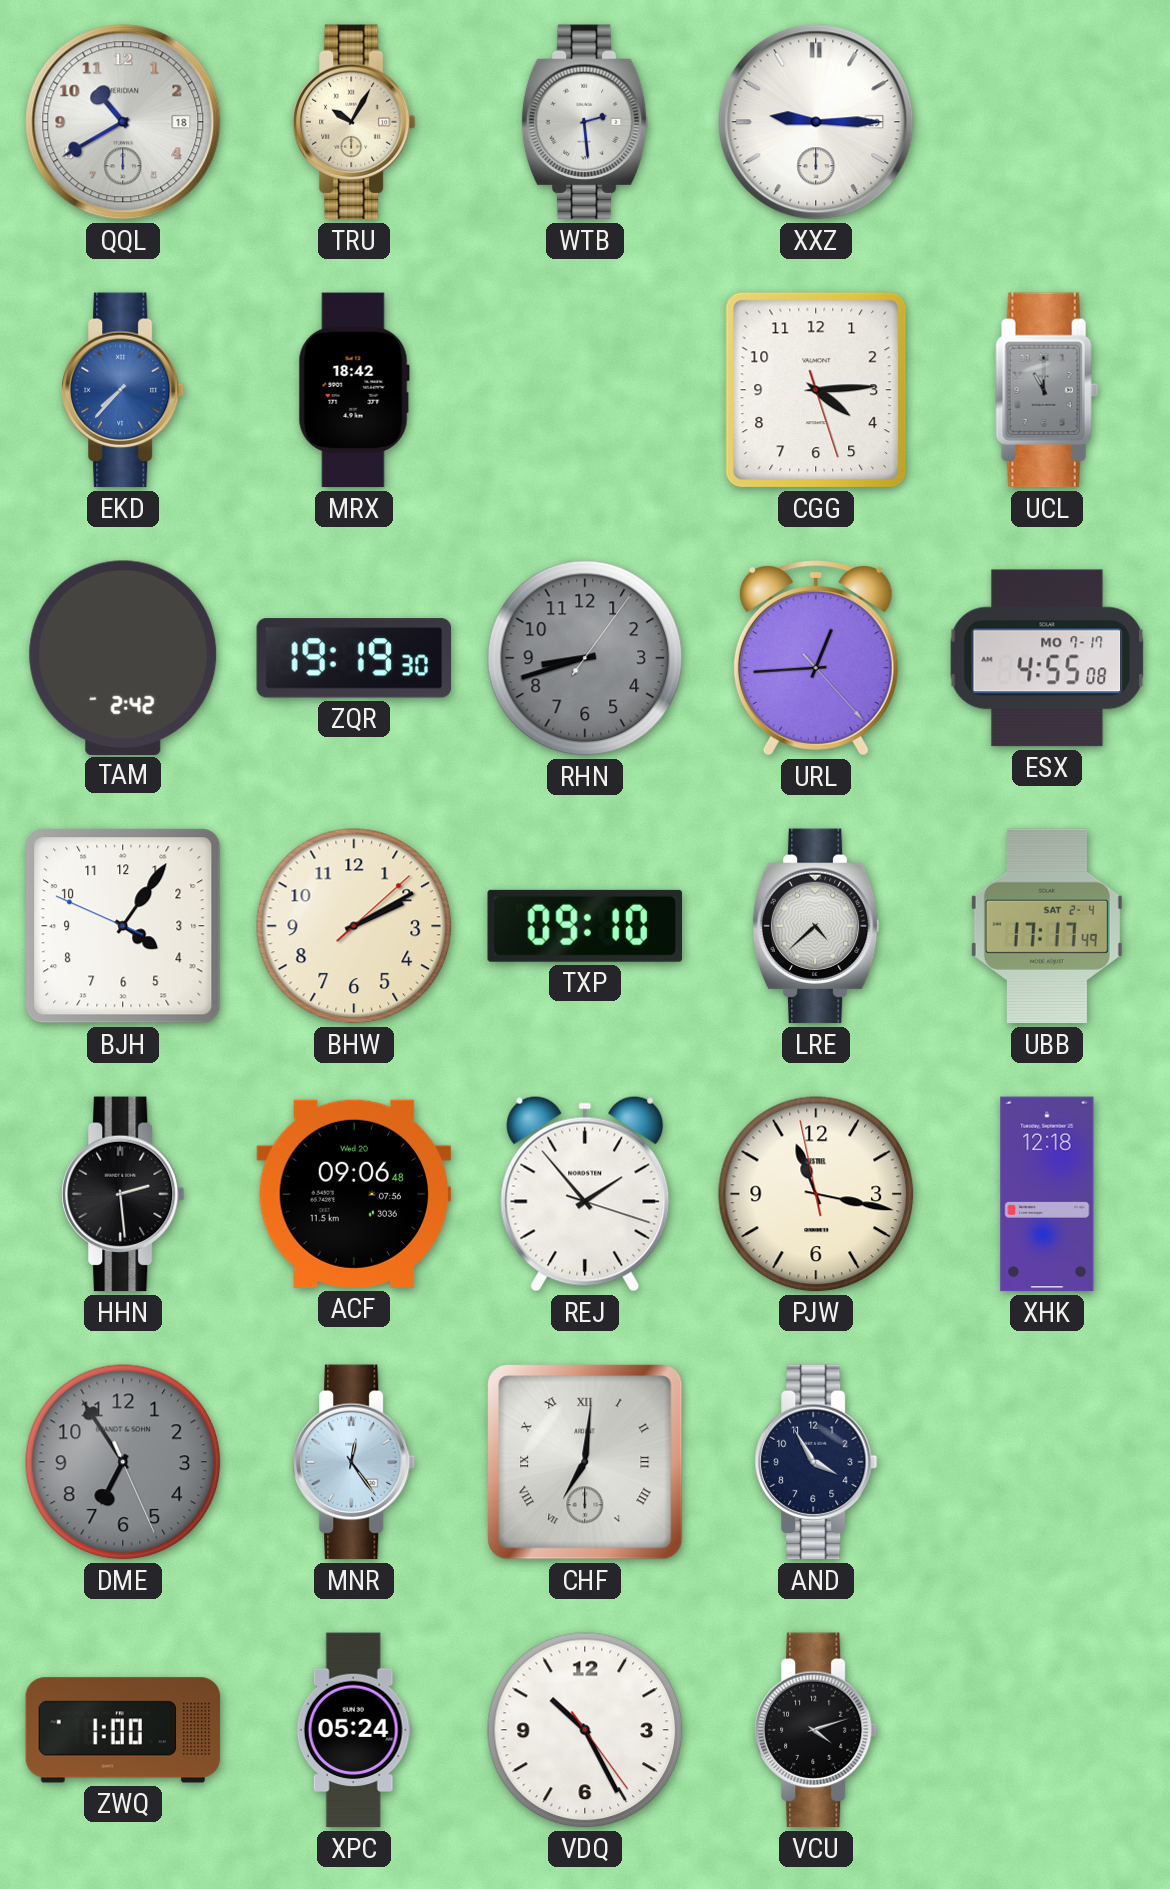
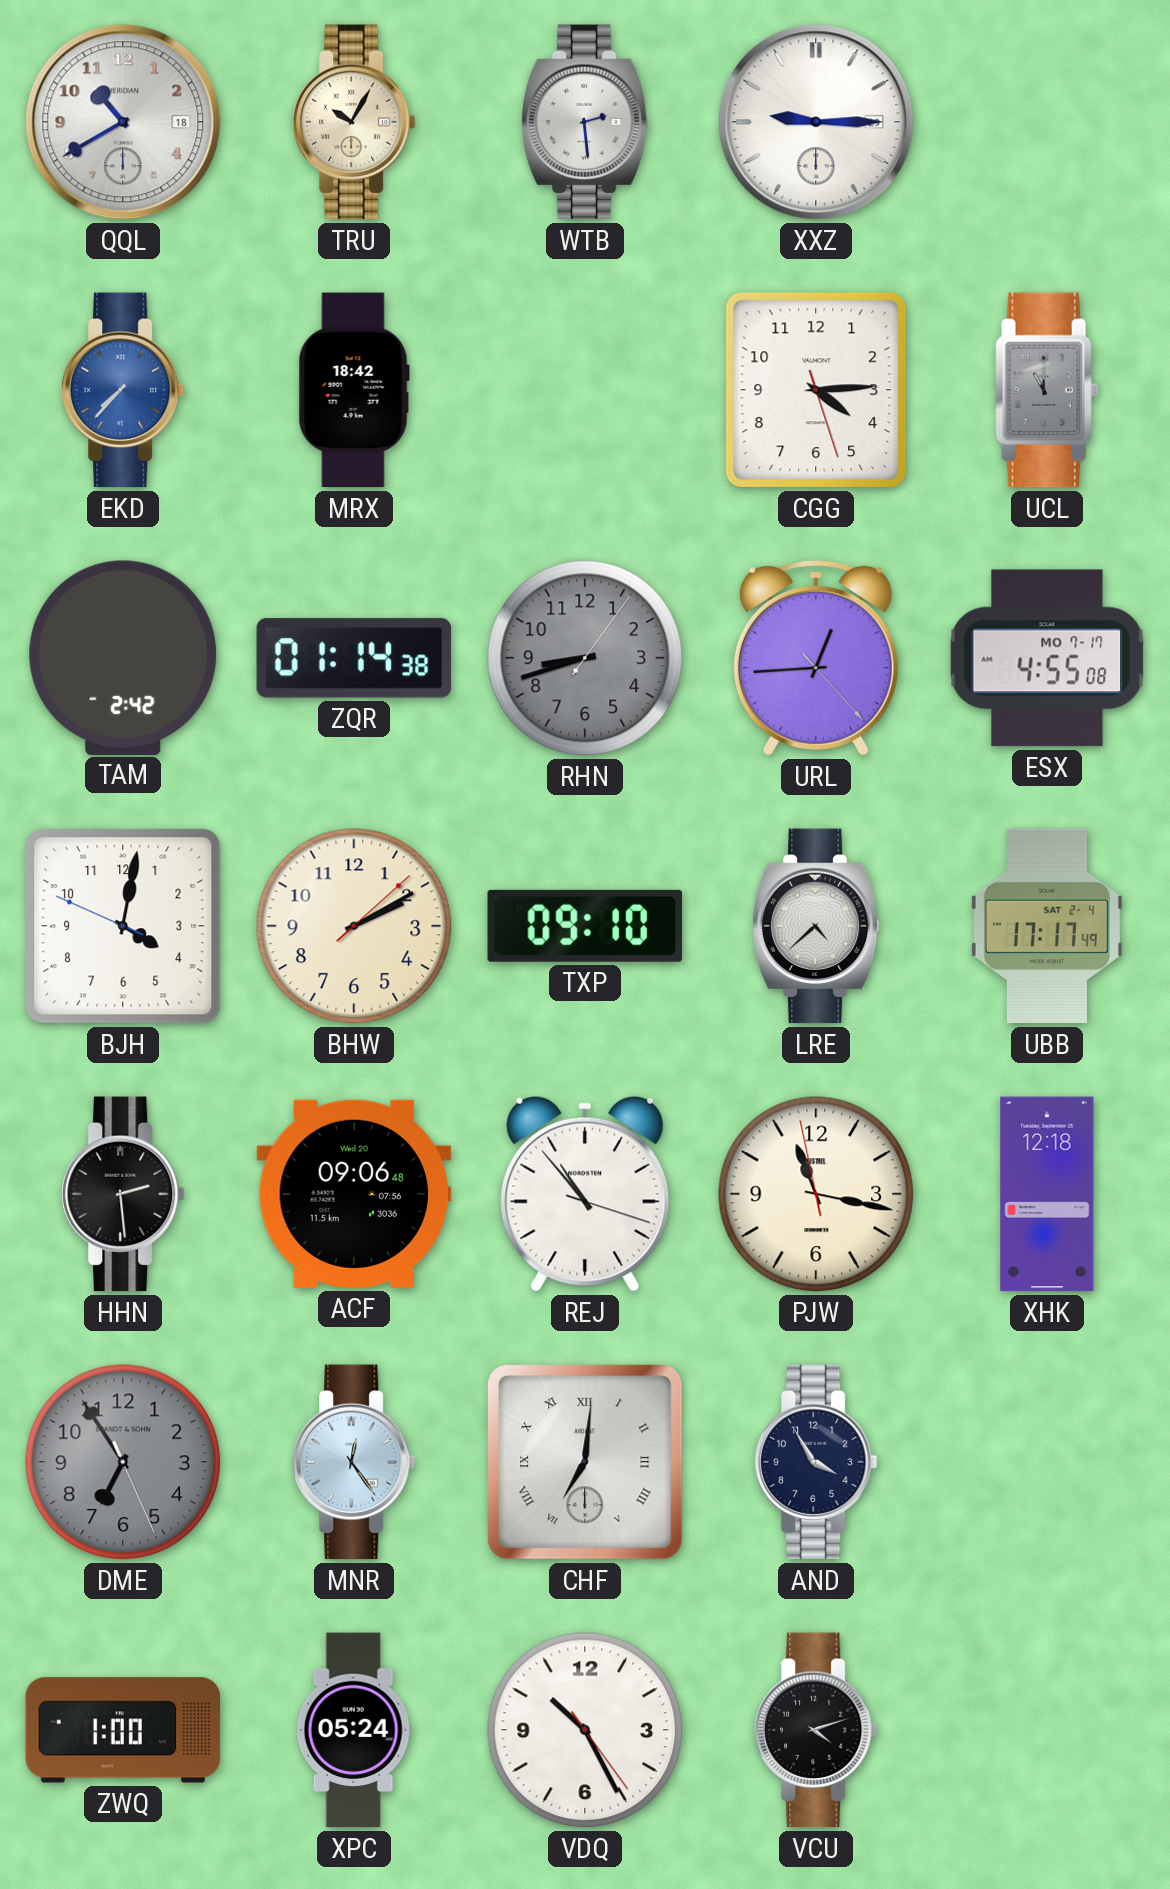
ZQR: 19:19 -> 01:14 (354, 658)
BJH: 4:05 -> 4:01 (123, 926)
REJ: 1:53 -> 10:53 (585, 1194)
